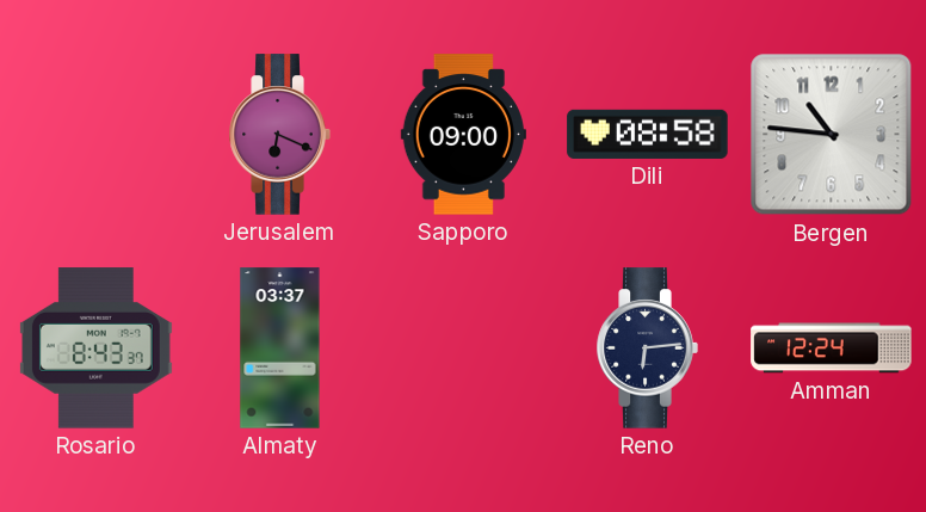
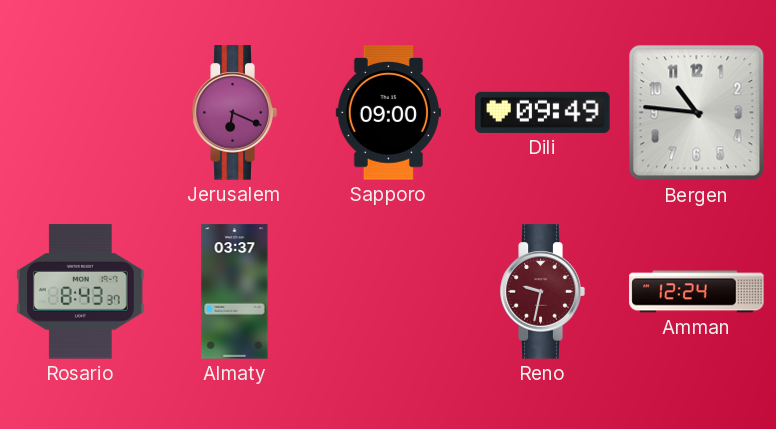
Dili: 08:58 -> 09:49 (543, 112)
Reno: 6:14 -> 9:32 (542, 292)
Reno dial: navy -> burgundy (542, 292)
